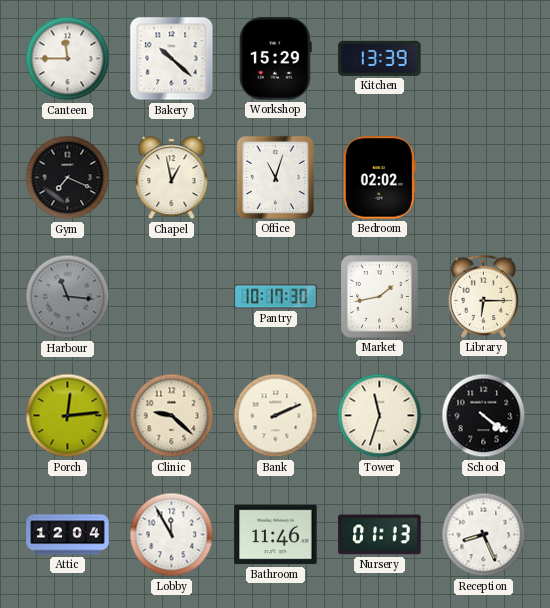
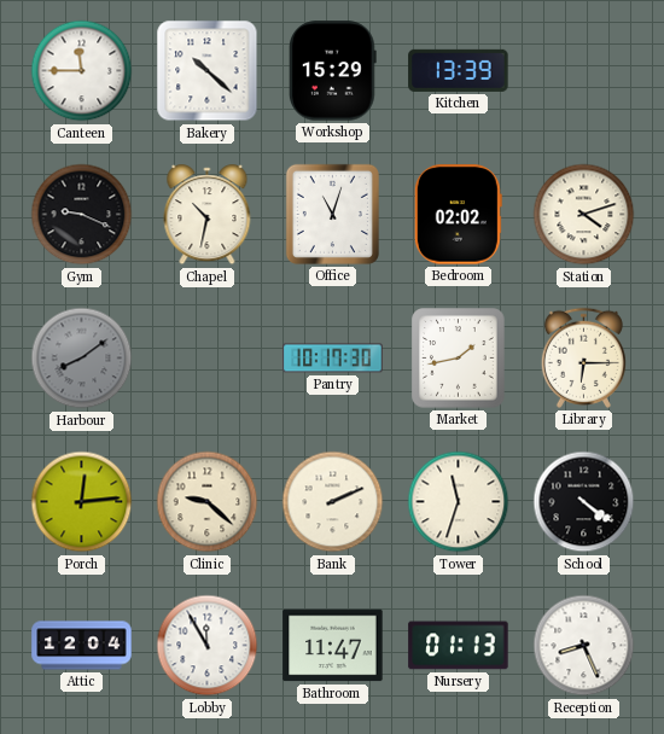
Gym: 7:19 -> 9:19 (82, 215)
Chapel: 12:58 -> 10:32 (208, 215)
Station: none -> 4:12 (584, 215)
Harbour: 11:16 -> 8:09 (82, 359)
Bathroom: 11:46 -> 11:47 (333, 646)
